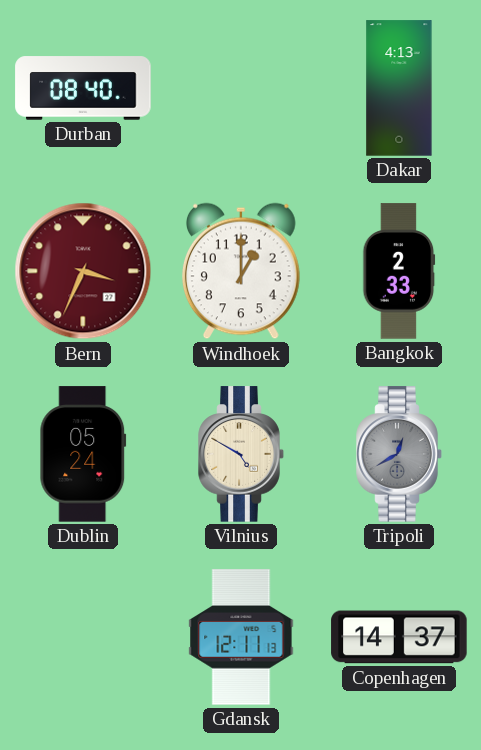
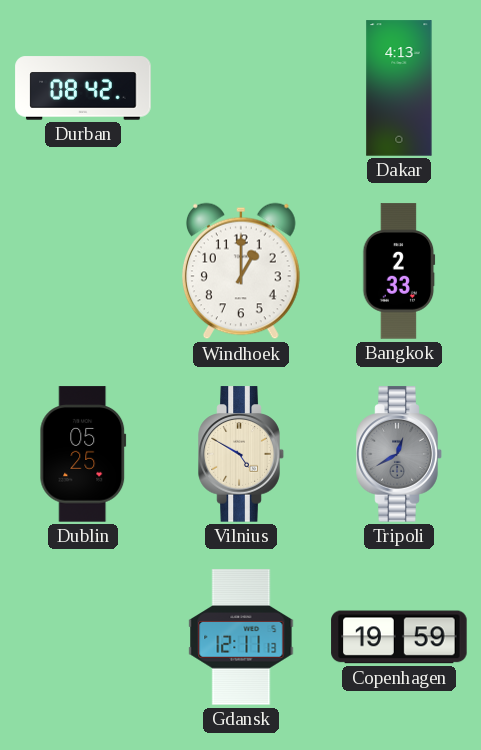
Durban: 08:40 -> 08:42 (83, 88)
Bern: 3:34 -> none (83, 271)
Dublin: 05:24 -> 05:25 (83, 454)
Copenhagen: 14:37 -> 19:59 (399, 637)
